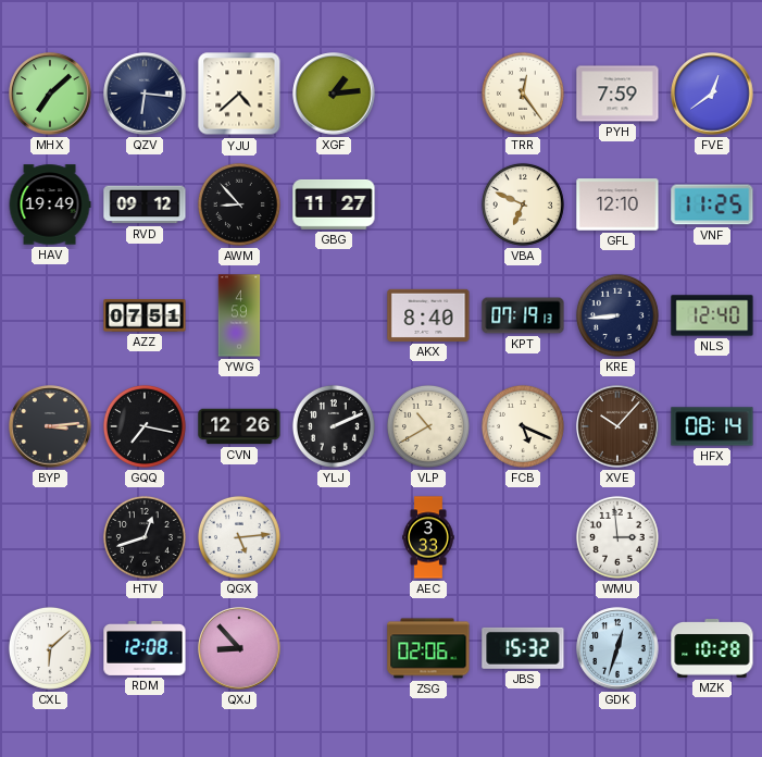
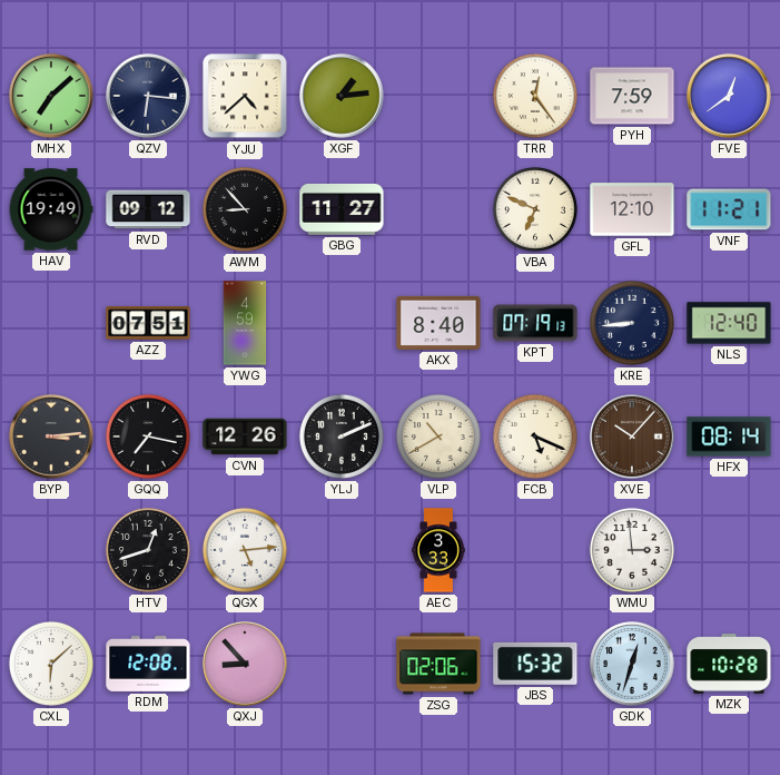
VNF: 11:25 -> 11:21 (729, 209)
